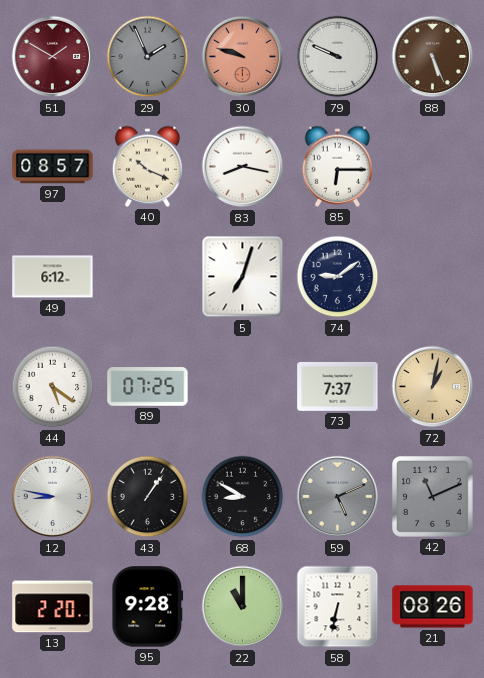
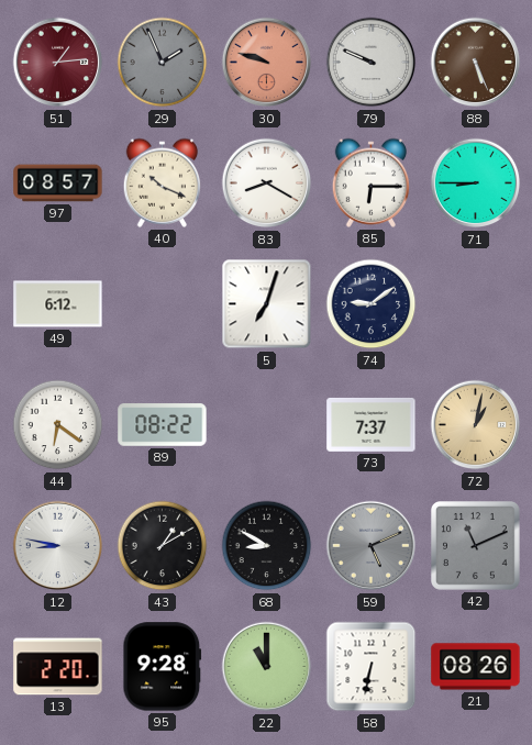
51: 1:50 -> 1:14 (58, 63)
83: 8:17 -> 8:20 (267, 184)
71: none -> 8:45 (476, 184)
44: 5:21 -> 6:21 (58, 425)
89: 07:25 -> 08:22 (163, 425)
43: 1:06 -> 1:10 (163, 546)
